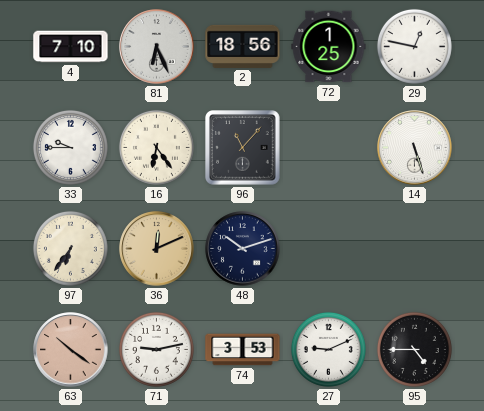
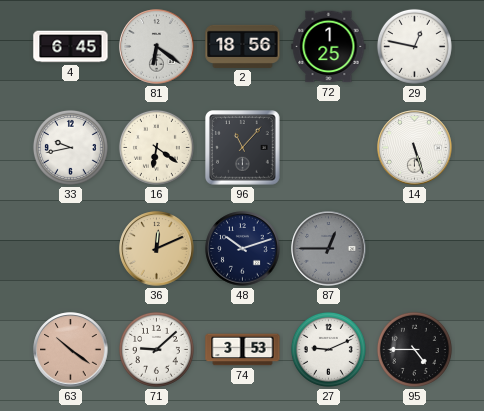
4: 7:10 -> 6:45 (71, 47)
81: 6:26 -> 6:21 (157, 47)
33: 9:45 -> 9:43 (70, 147)
16: 6:24 -> 6:21 (156, 147)
97: 6:36 -> none (70, 248)
87: none -> 12:45 (329, 249)
71: 9:13 -> 9:08 (156, 349)
